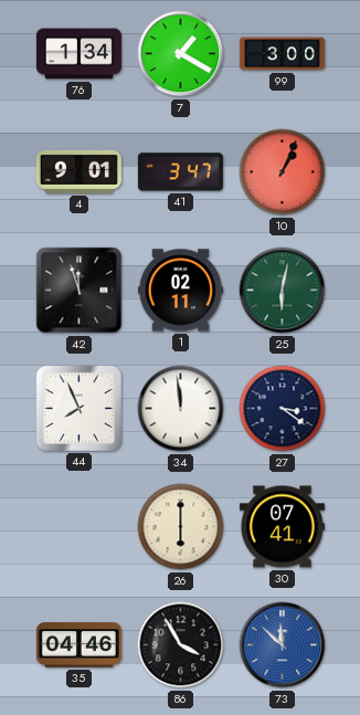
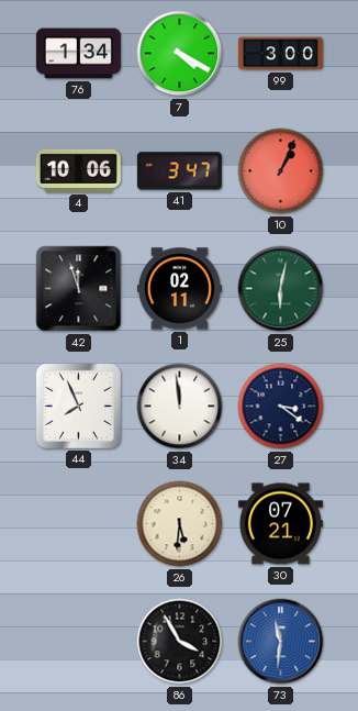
7: 1:20 -> 4:20 (180, 54)
4: 9:01 -> 10:06 (78, 170)
26: 6:00 -> 5:31 (180, 524)
30: 07:41 -> 07:21 (280, 524)
35: 04:46 -> none (78, 645)
73: 11:52 -> 11:31 (281, 642)
